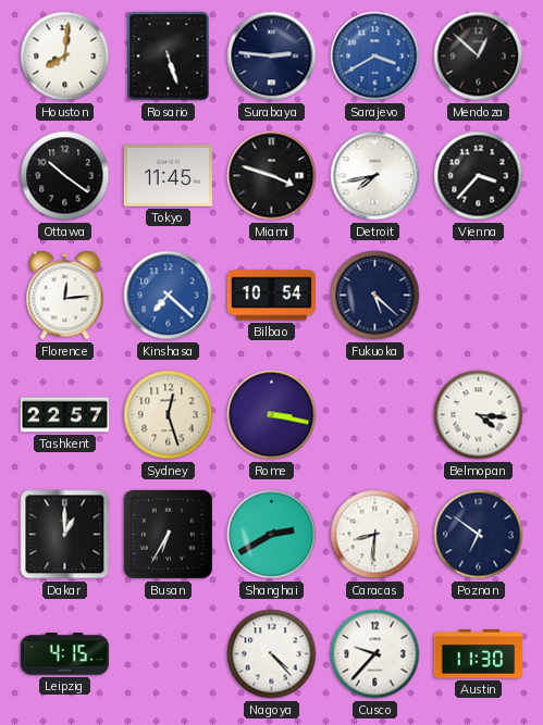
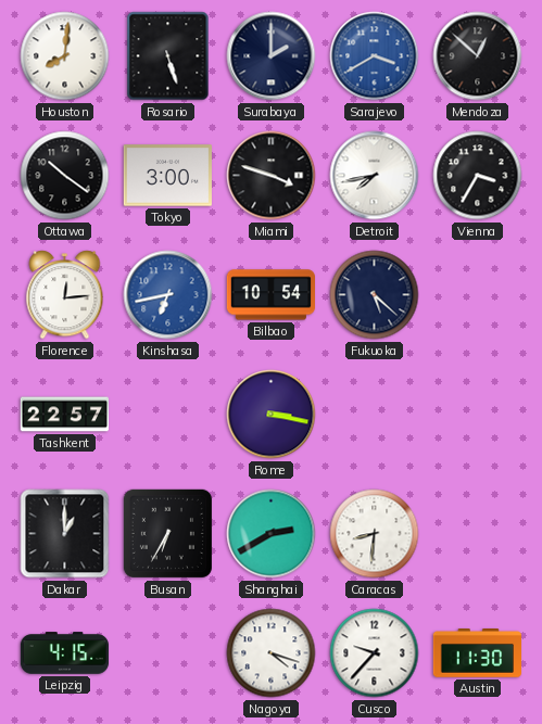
Surabaya: 2:46 -> 2:00 (272, 56)
Tokyo: 11:45 -> 3:00 (167, 176)
Vienna: 3:37 -> 3:35 (478, 176)
Kinshasa: 7:22 -> 6:43 (168, 295)
Sydney: 12:27 -> none (169, 415)
Belmopan: 4:16 -> none (479, 415)
Poznan: 6:51 -> none (479, 535)
Nagoya: 4:23 -> 4:18 (272, 653)
